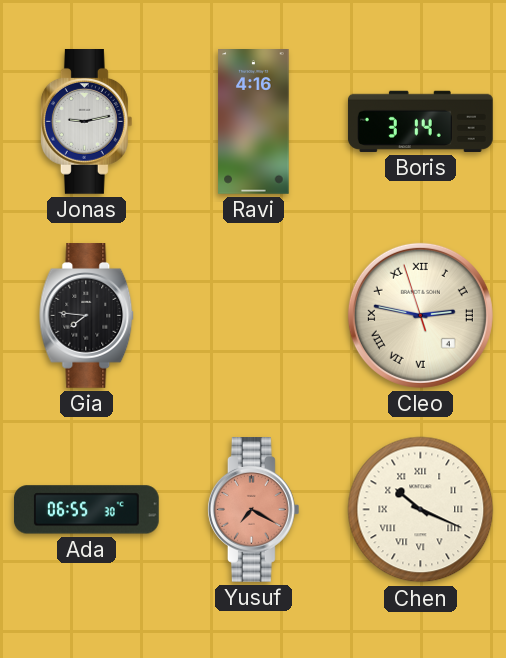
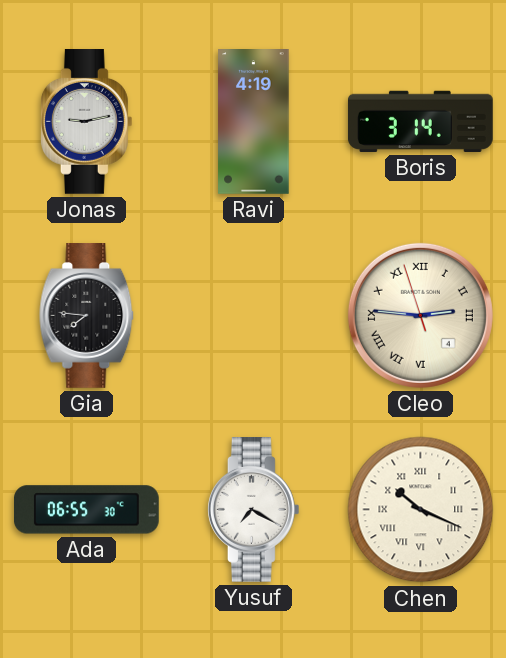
Ravi: 4:16 -> 4:19 (254, 122)
Cleo: 2:46 -> 2:45 (420, 315)
Yusuf dial: salmon -> white (253, 510)
